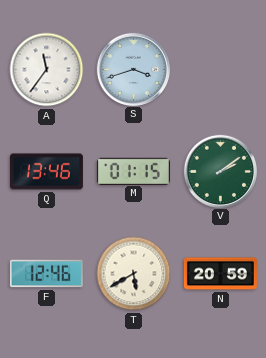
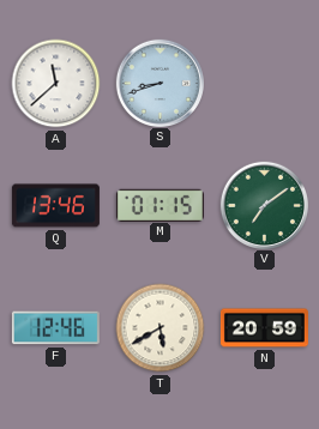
A: 11:36 -> 11:38 (56, 84)
S: 3:42 -> 8:42 (159, 83)
V: 2:09 -> 7:09 (264, 205)
